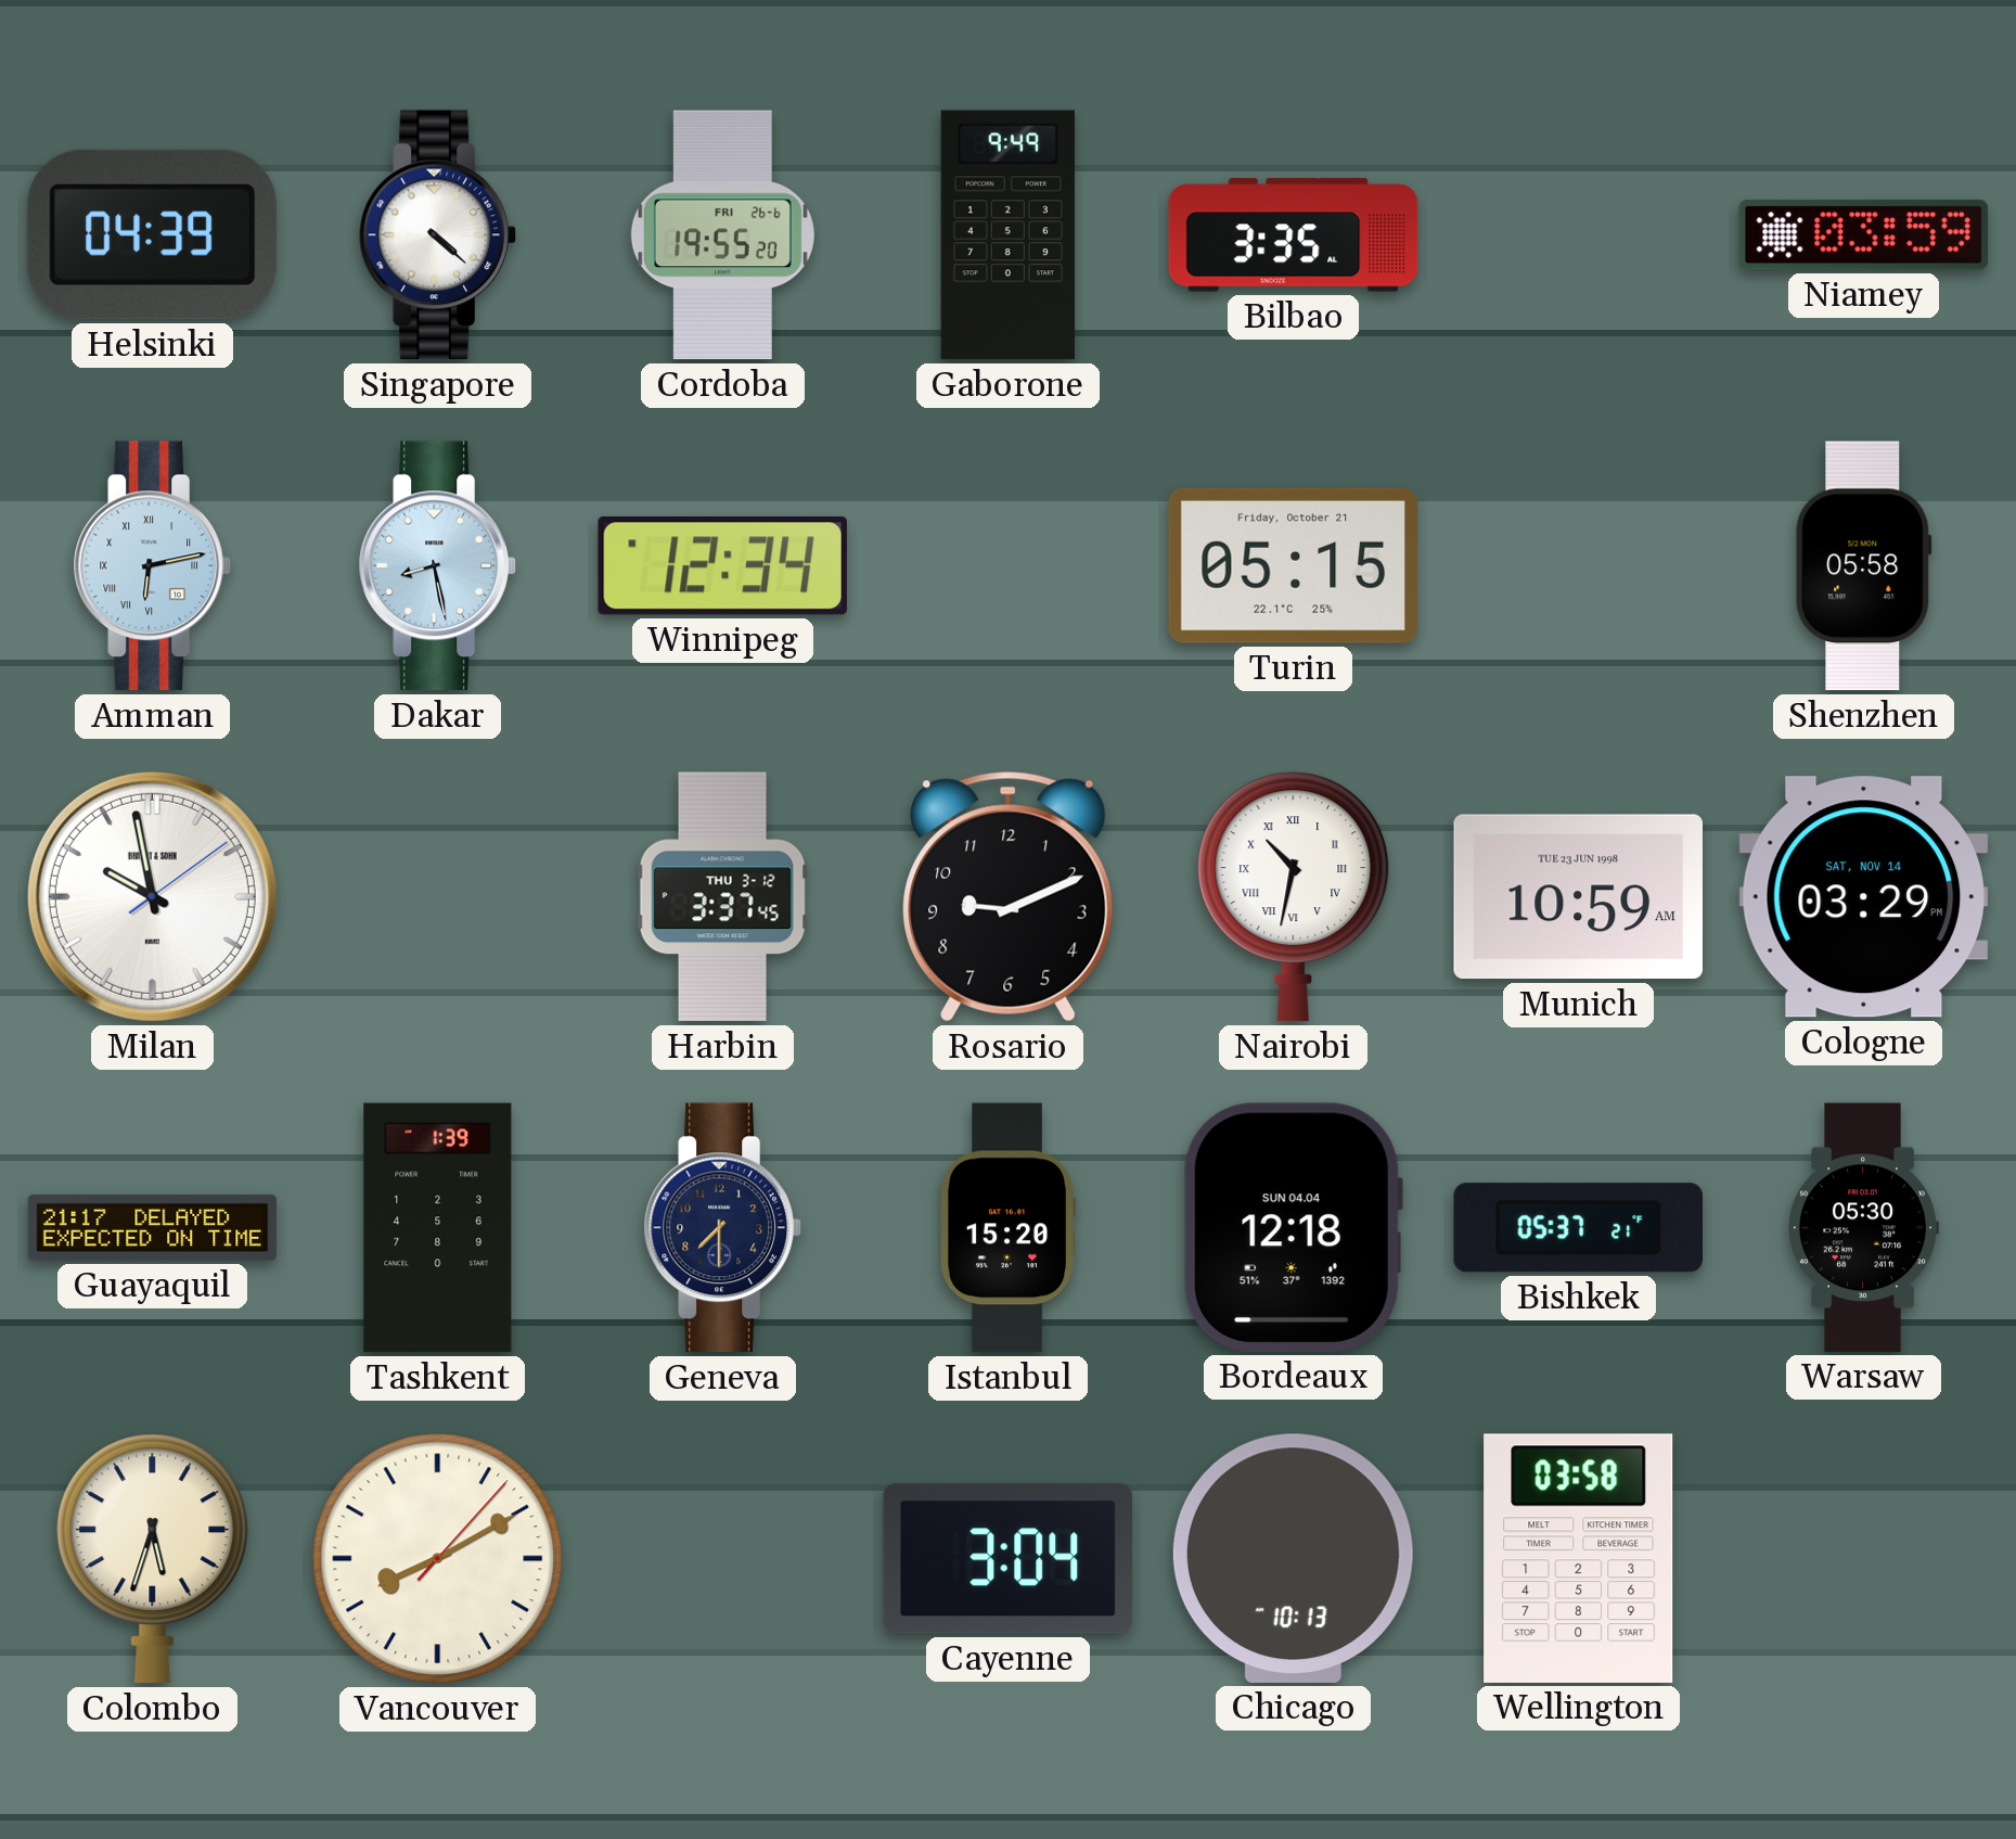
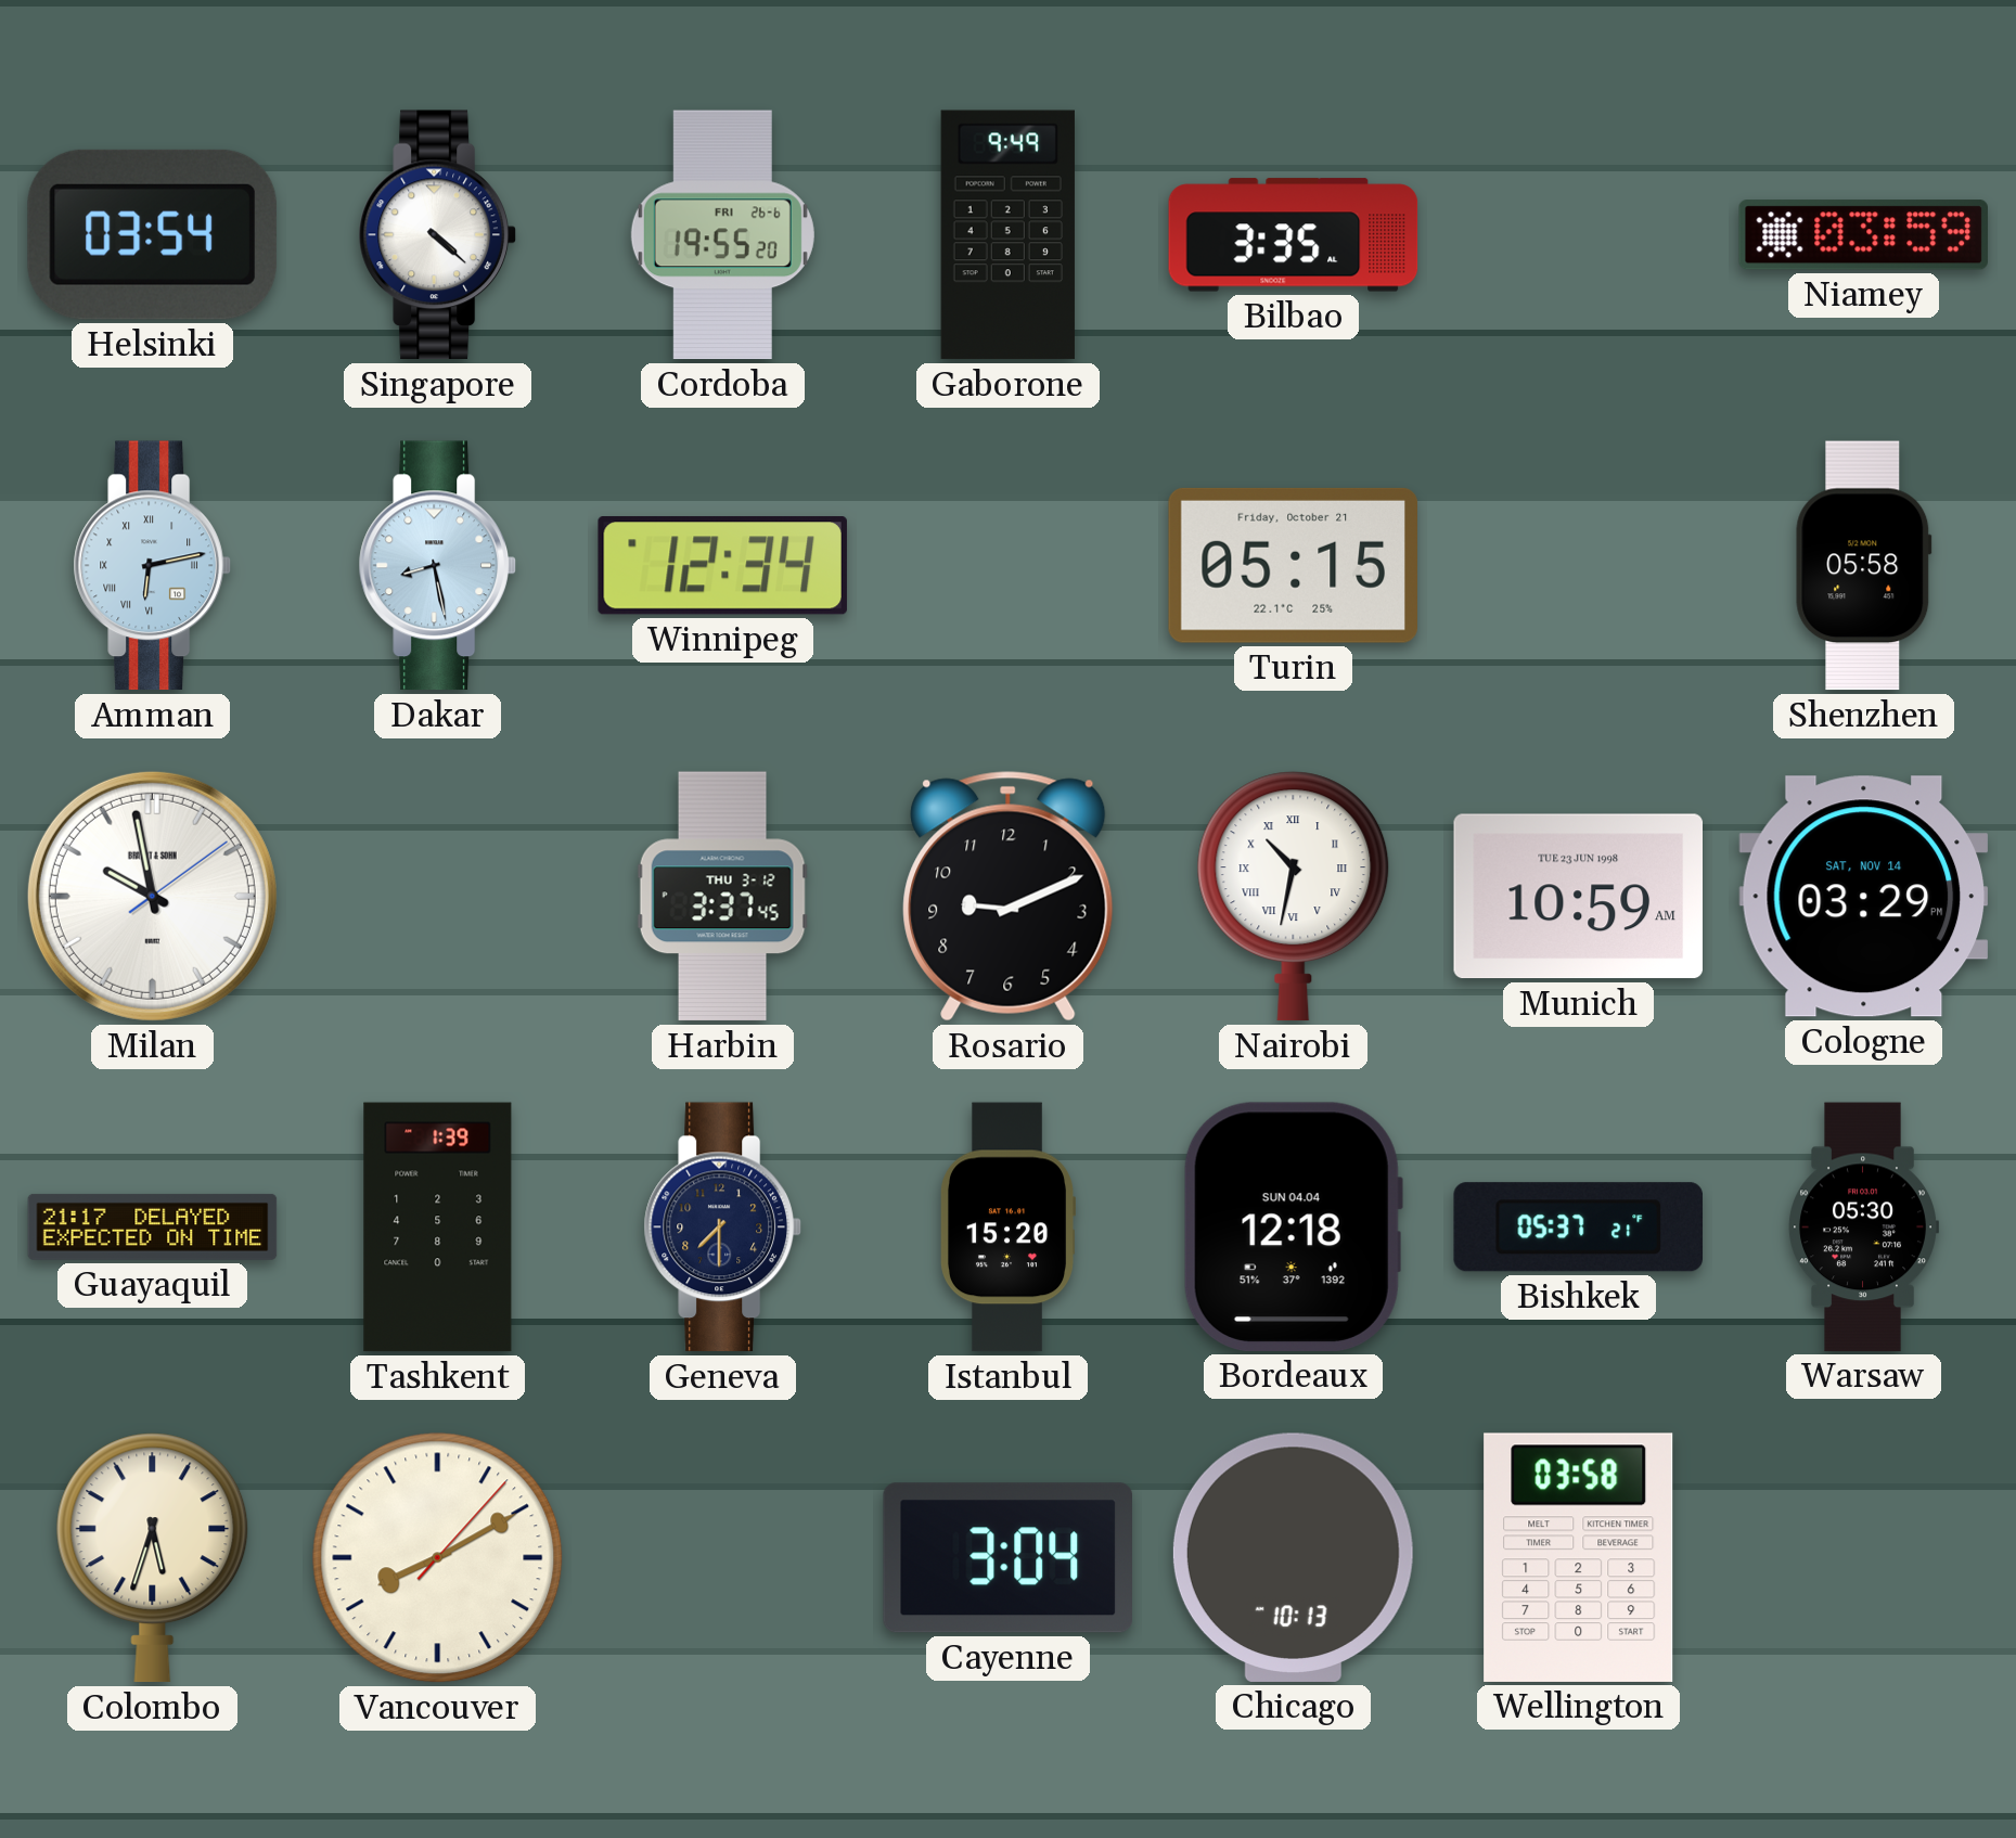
Helsinki: 04:39 -> 03:54 (152, 234)
